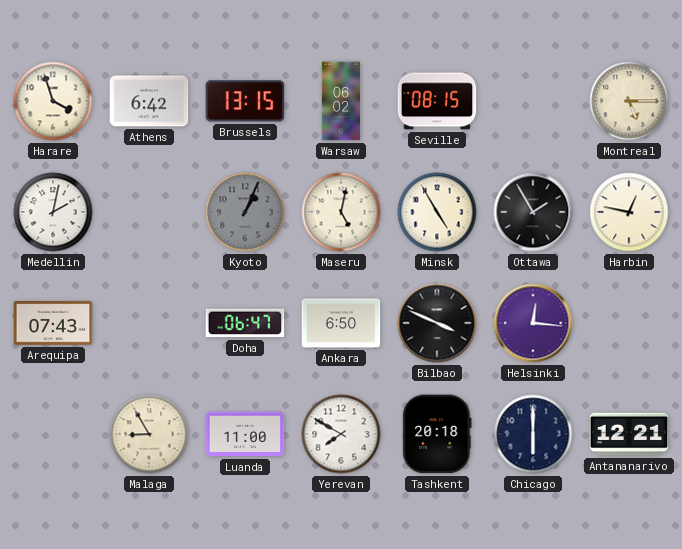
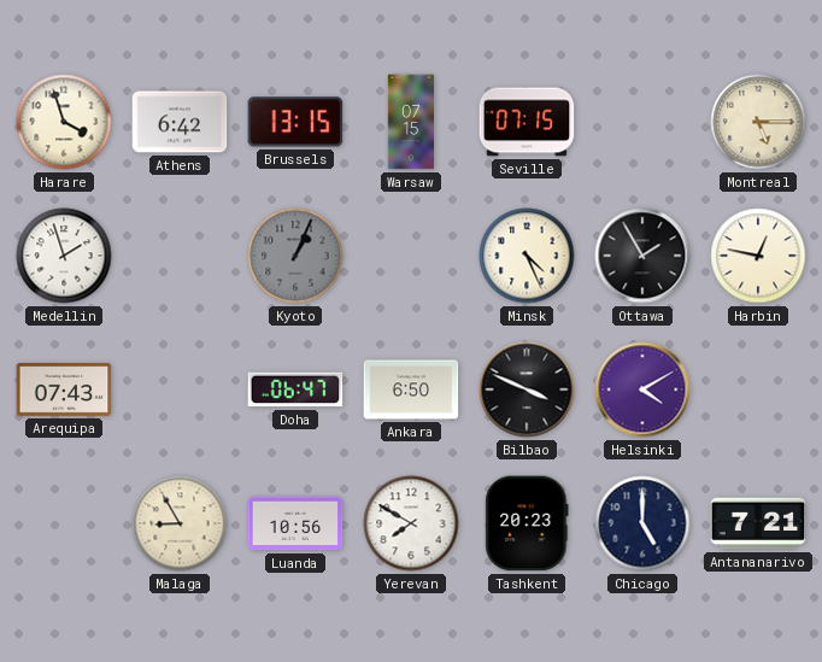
Warsaw: 06:02 -> 07:15 (410, 122)
Seville: 08:15 -> 07:15 (527, 122)
Medellin: 2:02 -> 1:57 (64, 256)
Maseru: 5:02 -> none (341, 212)
Minsk: 4:55 -> 4:26 (527, 256)
Helsinki: 12:16 -> 4:10 (642, 389)
Luanda: 11:00 -> 10:56 (295, 523)
Tashkent: 20:18 -> 20:23 (527, 523)
Chicago: 6:00 -> 5:00 (642, 523)
Antananarivo: 12:21 -> 7:21 (758, 523)
